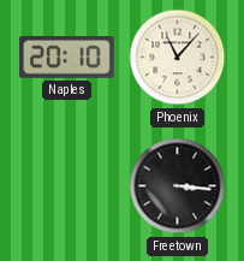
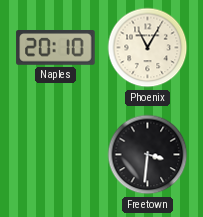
Phoenix: 11:07 -> 11:05 (148, 48)
Freetown: 3:16 -> 3:31 (148, 155)
